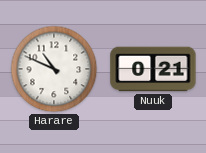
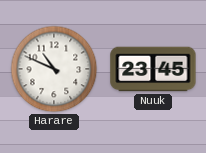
Nuuk: 0:21 -> 23:45 (153, 69)
